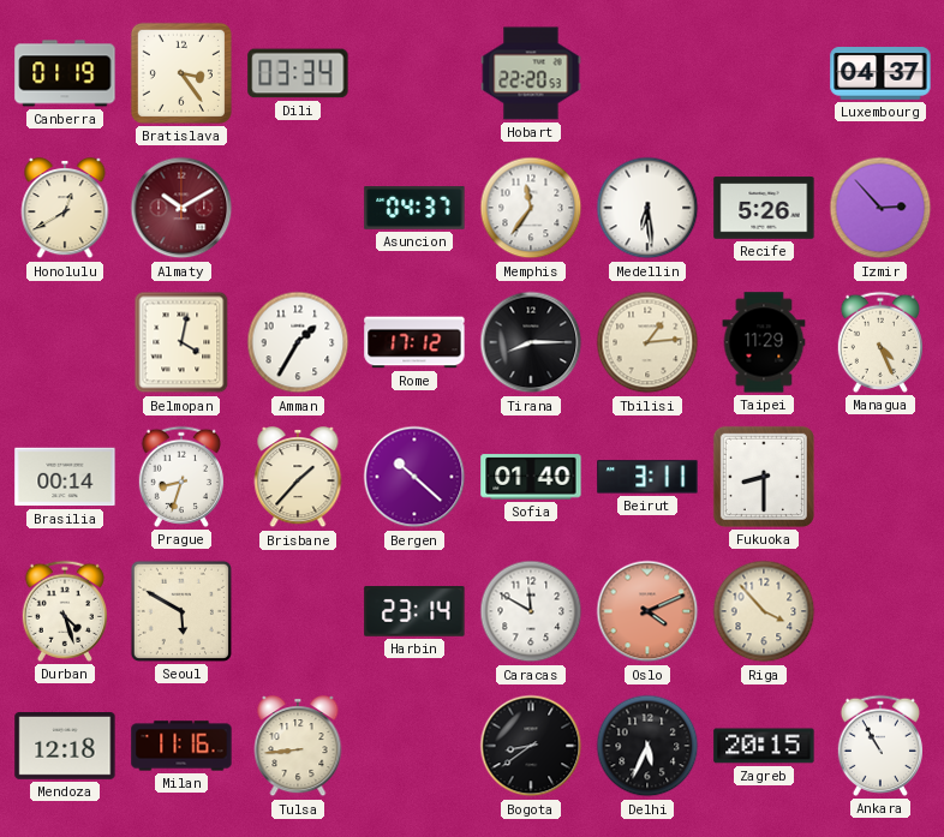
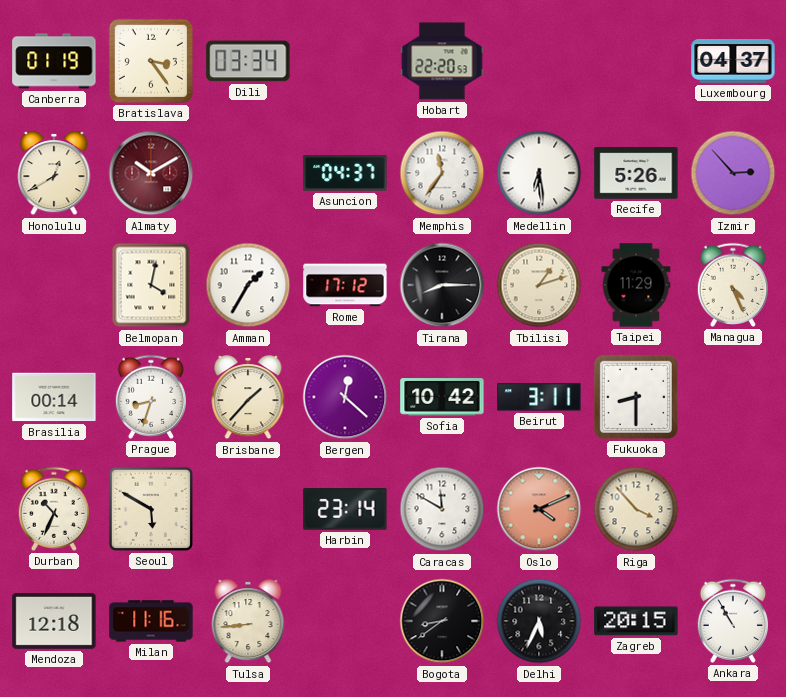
Tbilisi: 1:14 -> 1:12 (539, 285)
Bergen: 10:22 -> 12:22 (345, 397)
Sofia: 01:40 -> 10:42 (442, 397)
Durban: 4:27 -> 10:34 (53, 509)
